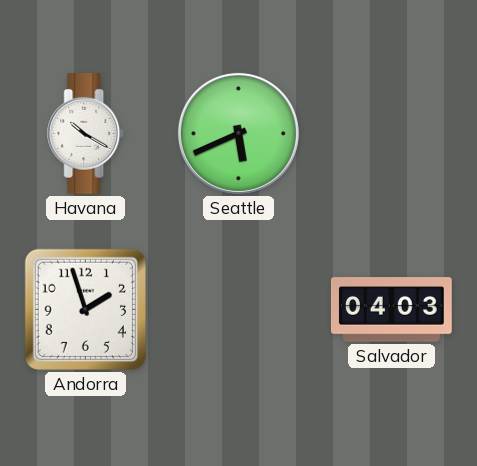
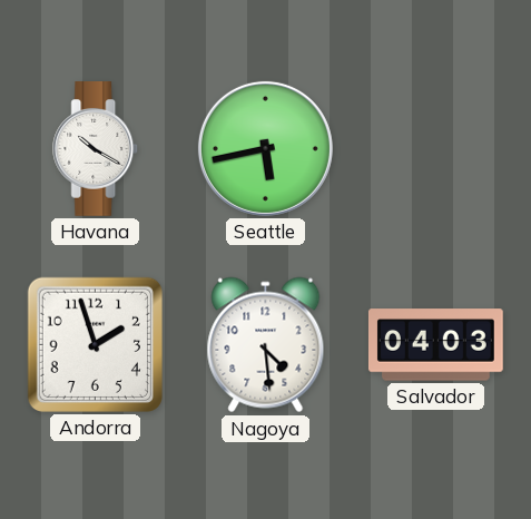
Seattle: 5:41 -> 5:43 (265, 148)
Nagoya: none -> 4:29 (266, 345)
